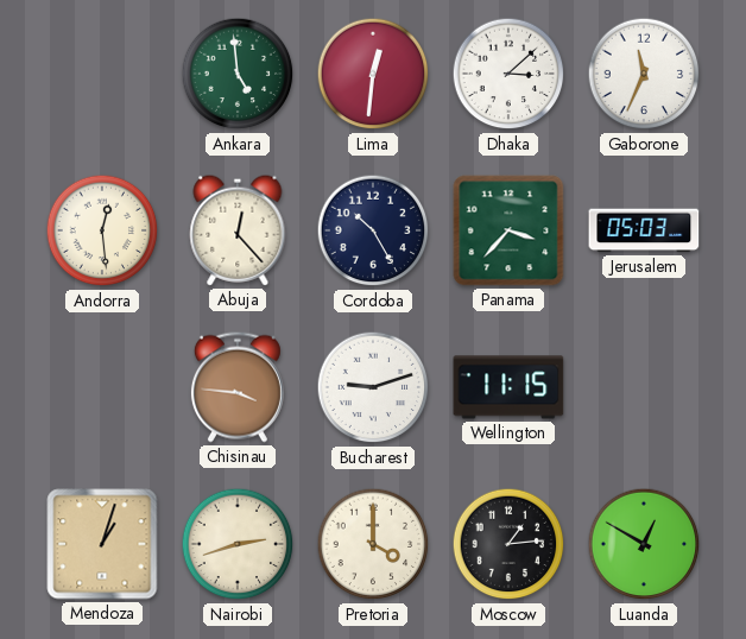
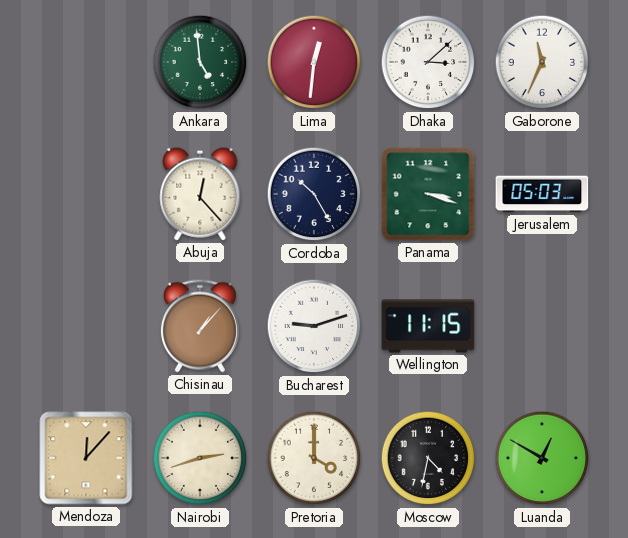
Andorra: 12:29 -> none (102, 230)
Panama: 3:37 -> 3:18 (428, 194)
Chisinau: 3:46 -> 1:07 (200, 326)
Mendoza: 1:03 -> 12:07 (86, 458)
Moscow: 1:14 -> 4:32 (428, 458)
